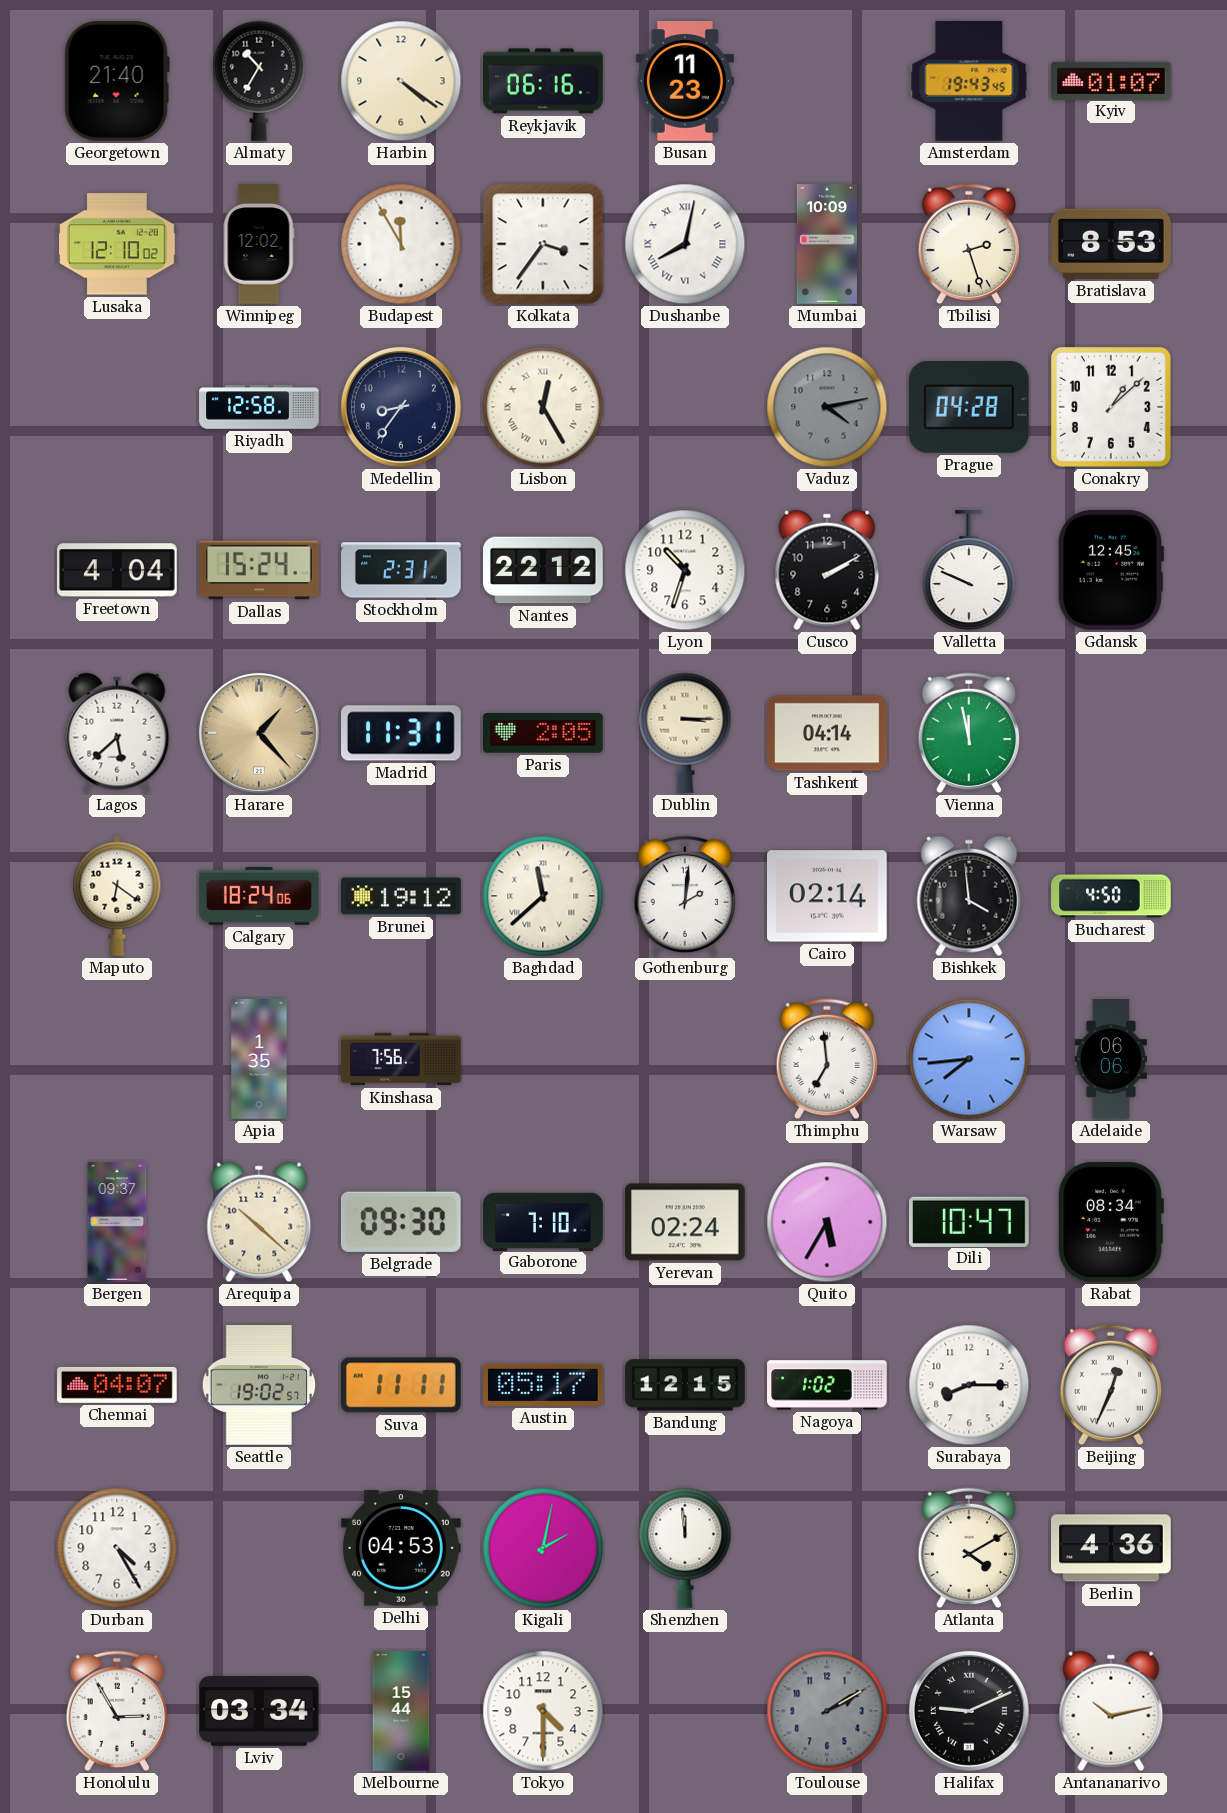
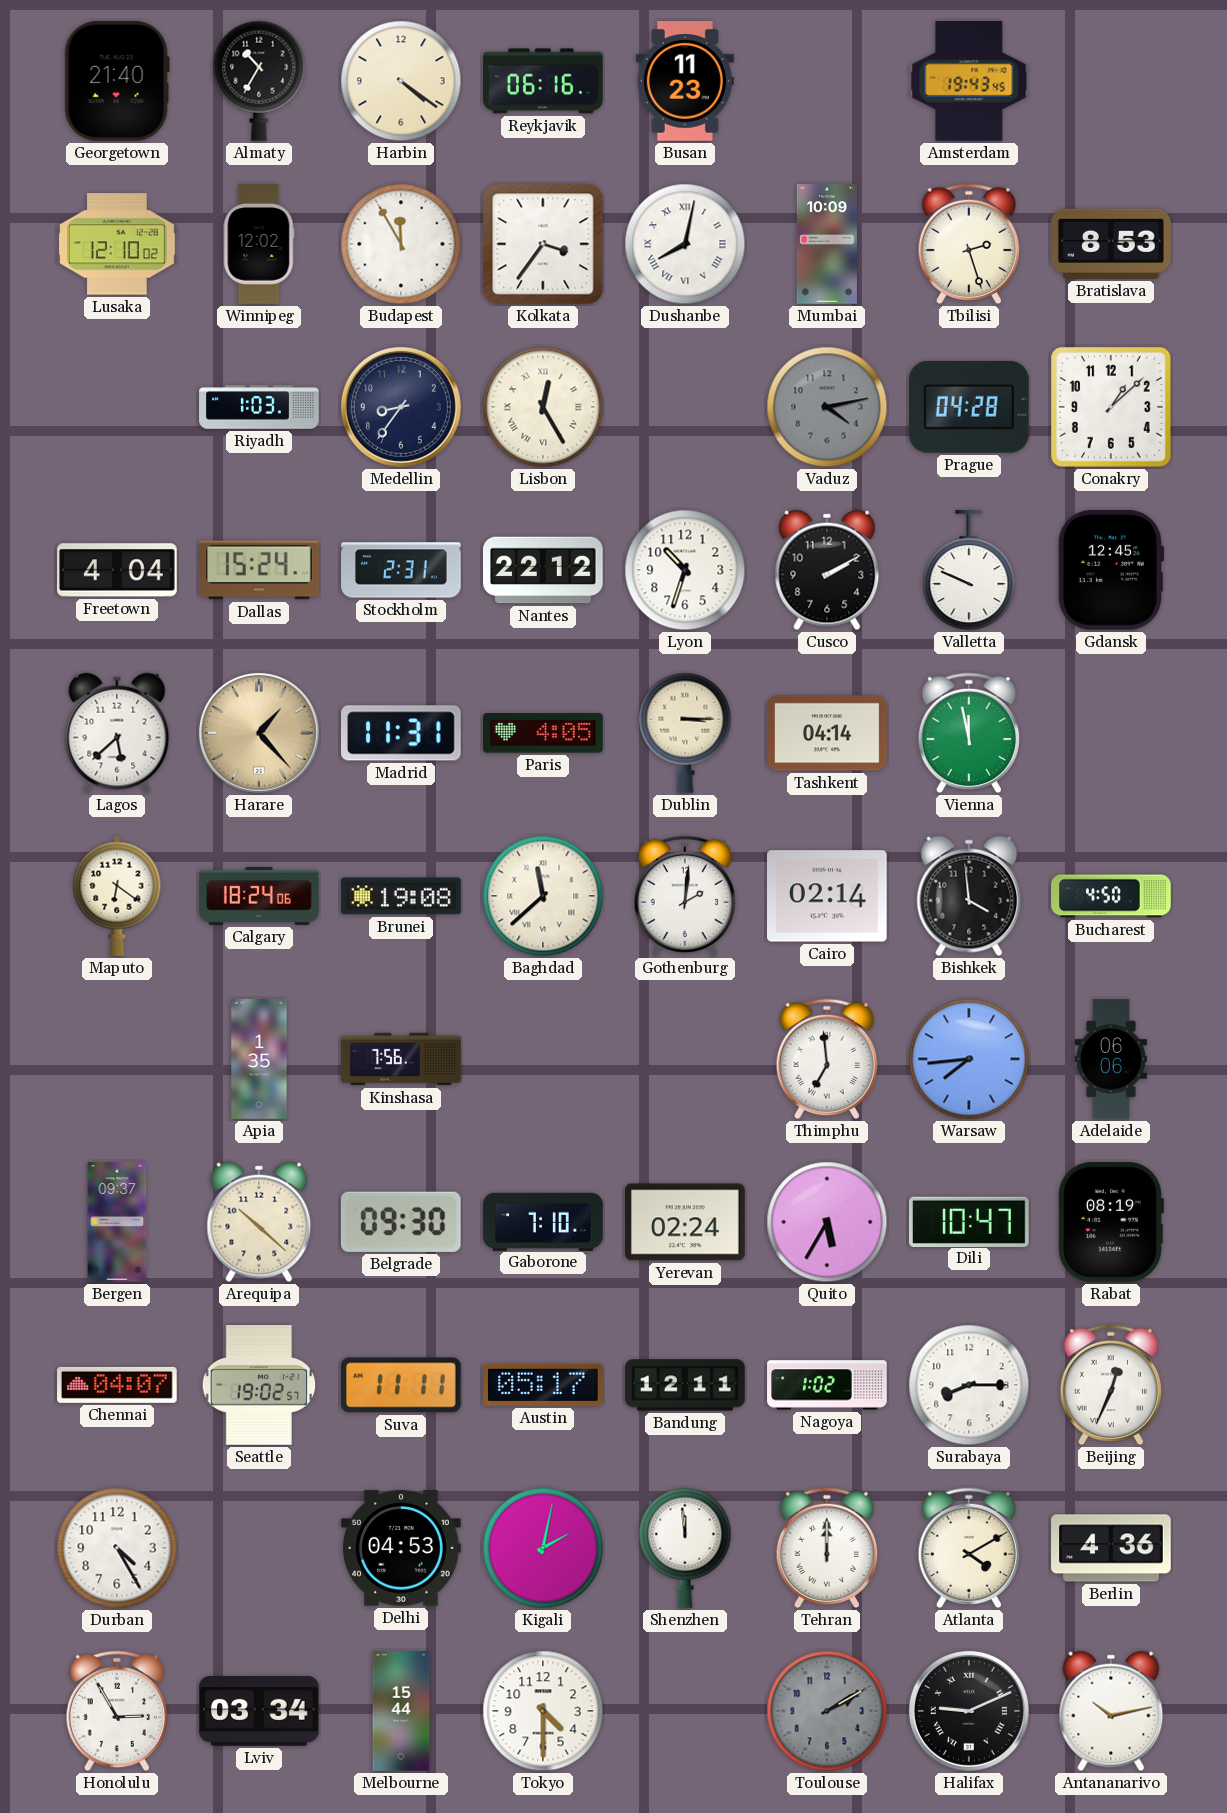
Kyiv: 01:07 -> none (1111, 80)
Riyadh: 12:58 -> 1:03 (259, 407)
Paris: 2:05 -> 4:05 (544, 733)
Brunei: 19:12 -> 19:08 (401, 896)
Rabat: 08:34 -> 08:19 (1111, 1222)
Bandung: 12:15 -> 12:11 (685, 1385)
Tehran: none -> 12:00 (826, 1548)
